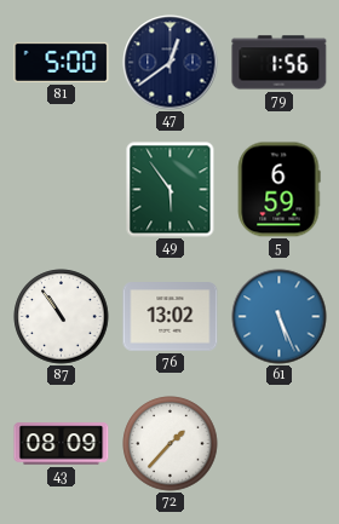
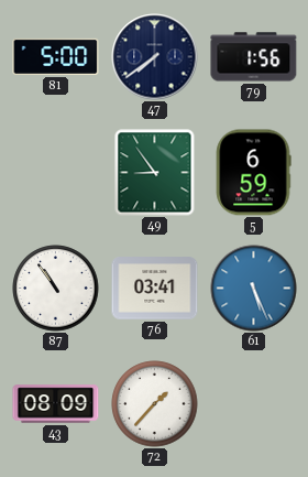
47: 12:39 -> 7:39 (155, 57)
49: 5:54 -> 8:54 (155, 173)
76: 13:02 -> 03:41 (155, 289)
